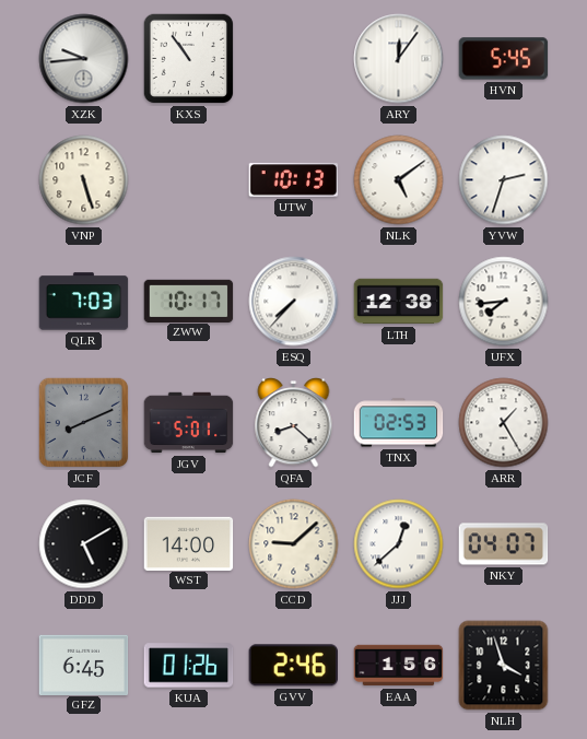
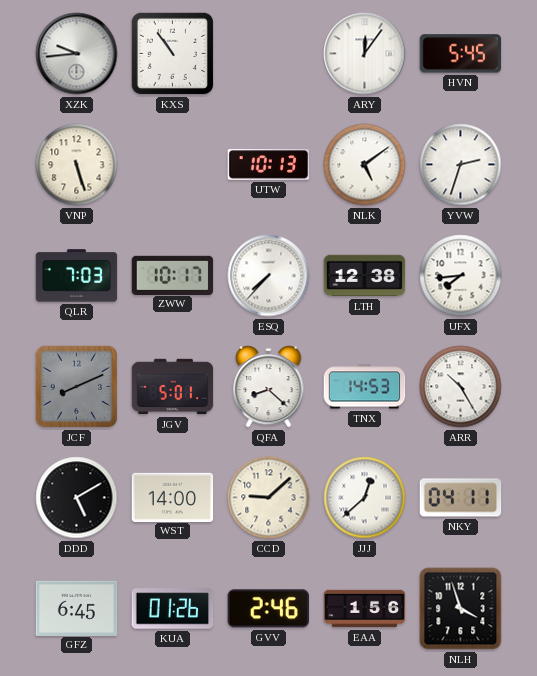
TNX: 02:53 -> 14:53 (365, 387)
ARR: 1:25 -> 10:25 (461, 387)
NKY: 04:07 -> 04:11 (461, 498)
